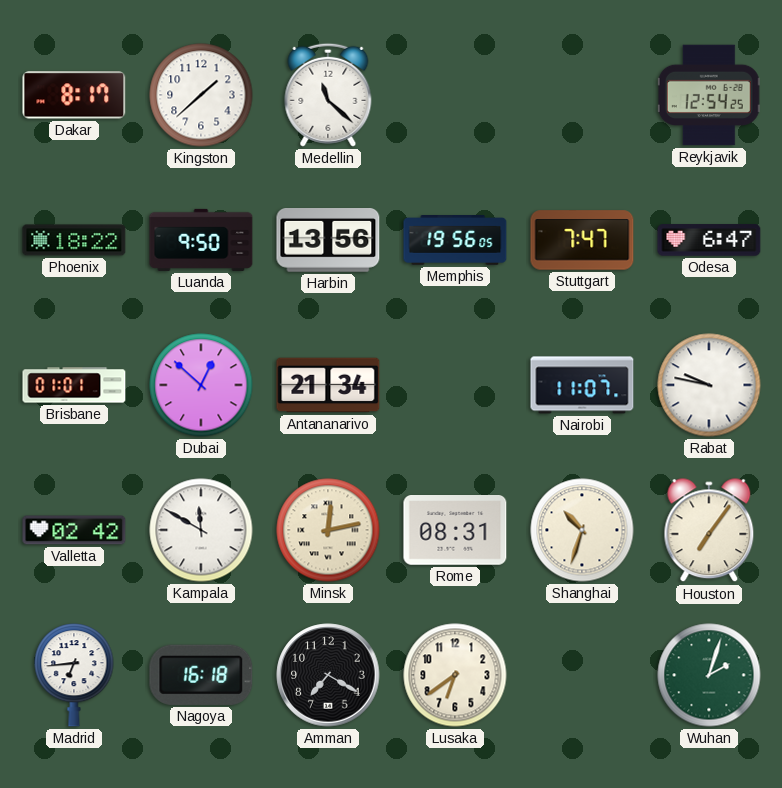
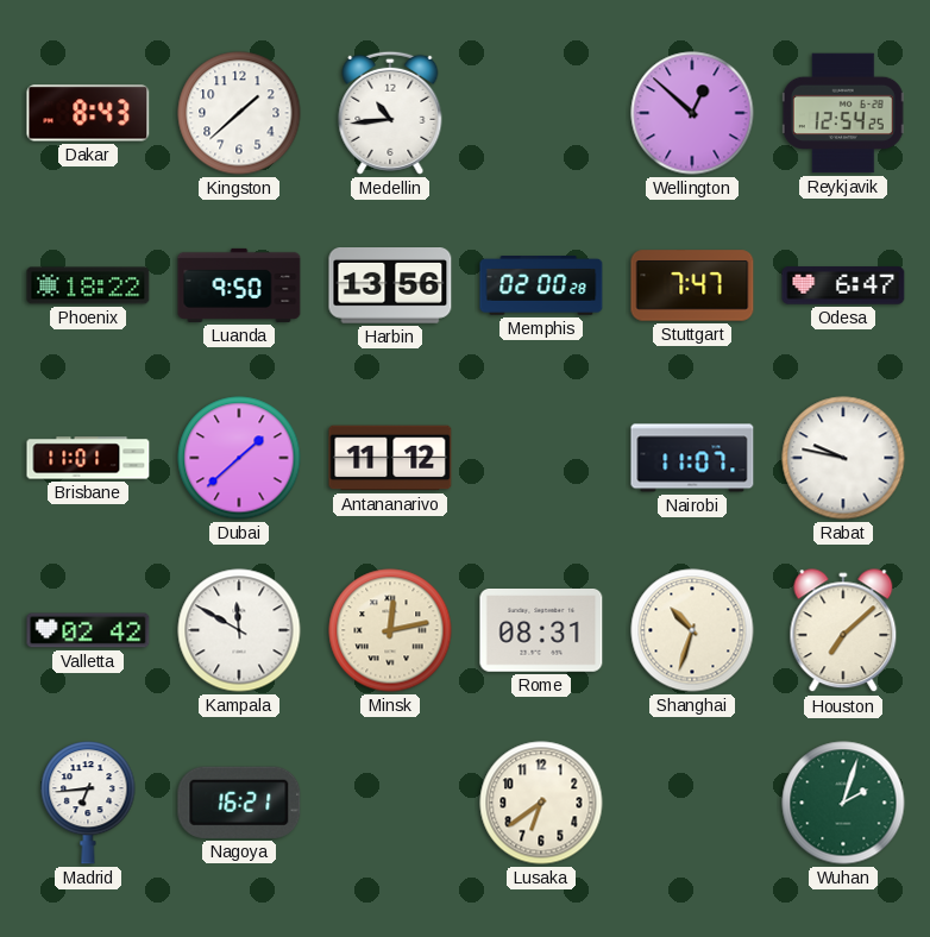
Dakar: 8:17 -> 8:43 (88, 113)
Medellin: 11:22 -> 10:44 (390, 113)
Wellington: none -> 12:52 (692, 113)
Memphis: 19:56 -> 02:00 (541, 287)
Brisbane: 01:01 -> 11:01 (88, 458)
Dubai: 12:52 -> 1:38 (239, 458)
Antananarivo: 21:34 -> 11:12 (390, 458)
Houston: 7:06 -> 7:08 (843, 631)
Nagoya: 16:18 -> 16:21 (239, 803)
Amman: 7:20 -> none (328, 675)
